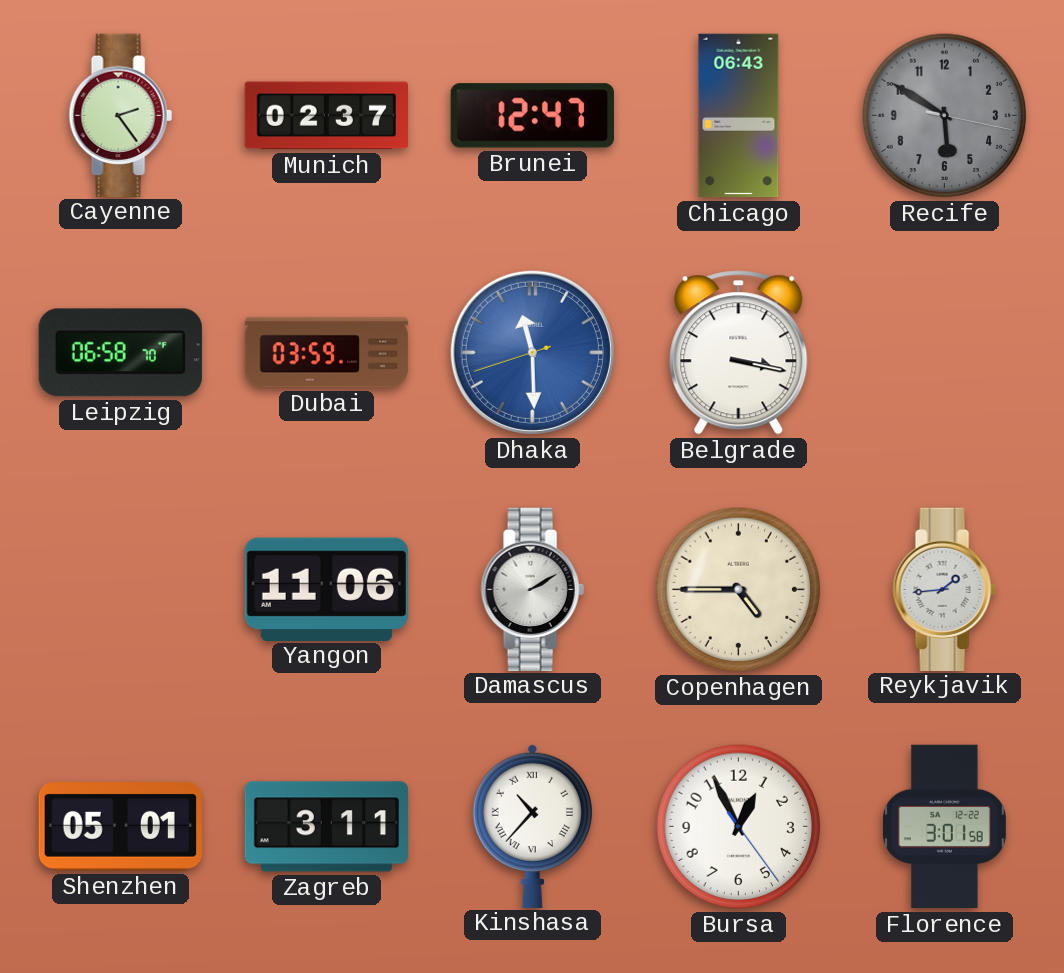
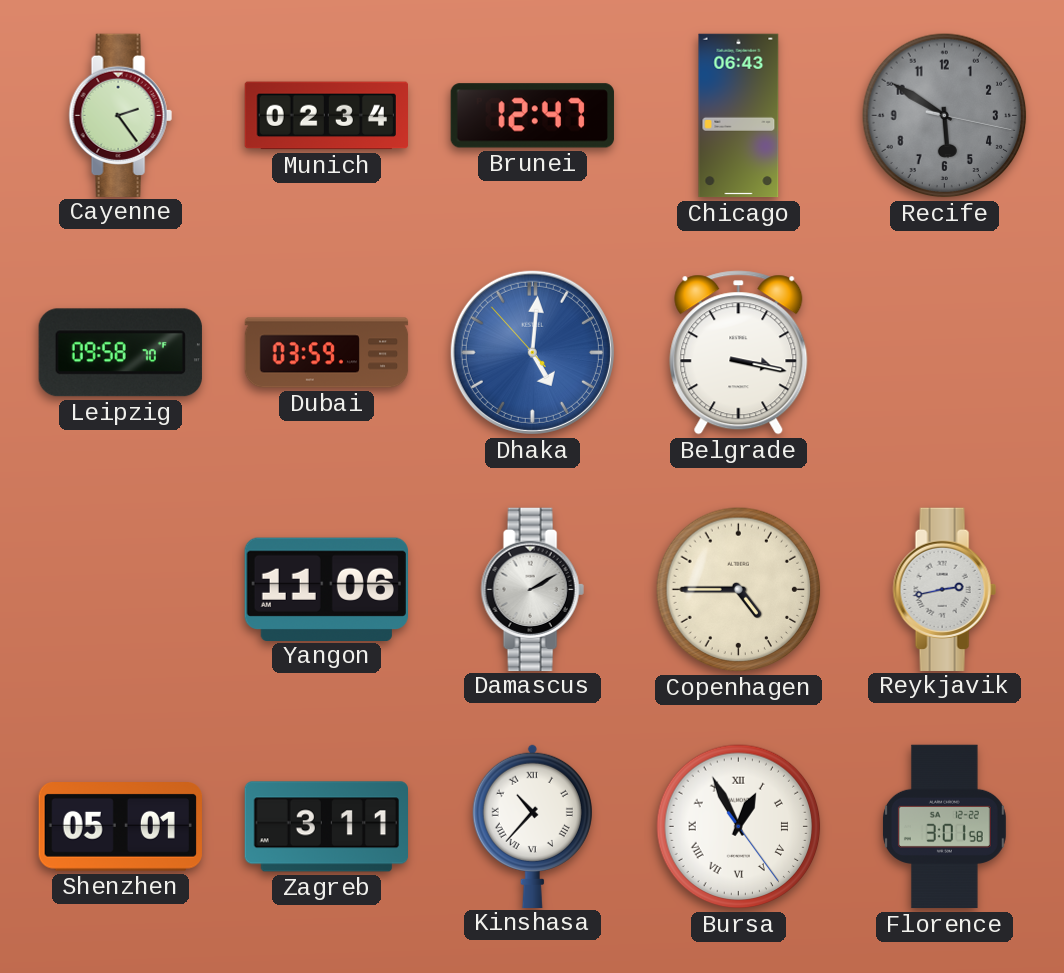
Munich: 02:37 -> 02:34 (326, 116)
Leipzig: 06:58 -> 09:58 (120, 353)
Dhaka: 11:29 -> 5:00 (532, 352)
Reykjavik: 1:44 -> 2:43 (944, 589)
Bursa numerals: Arabic -> Roman (739, 827)
